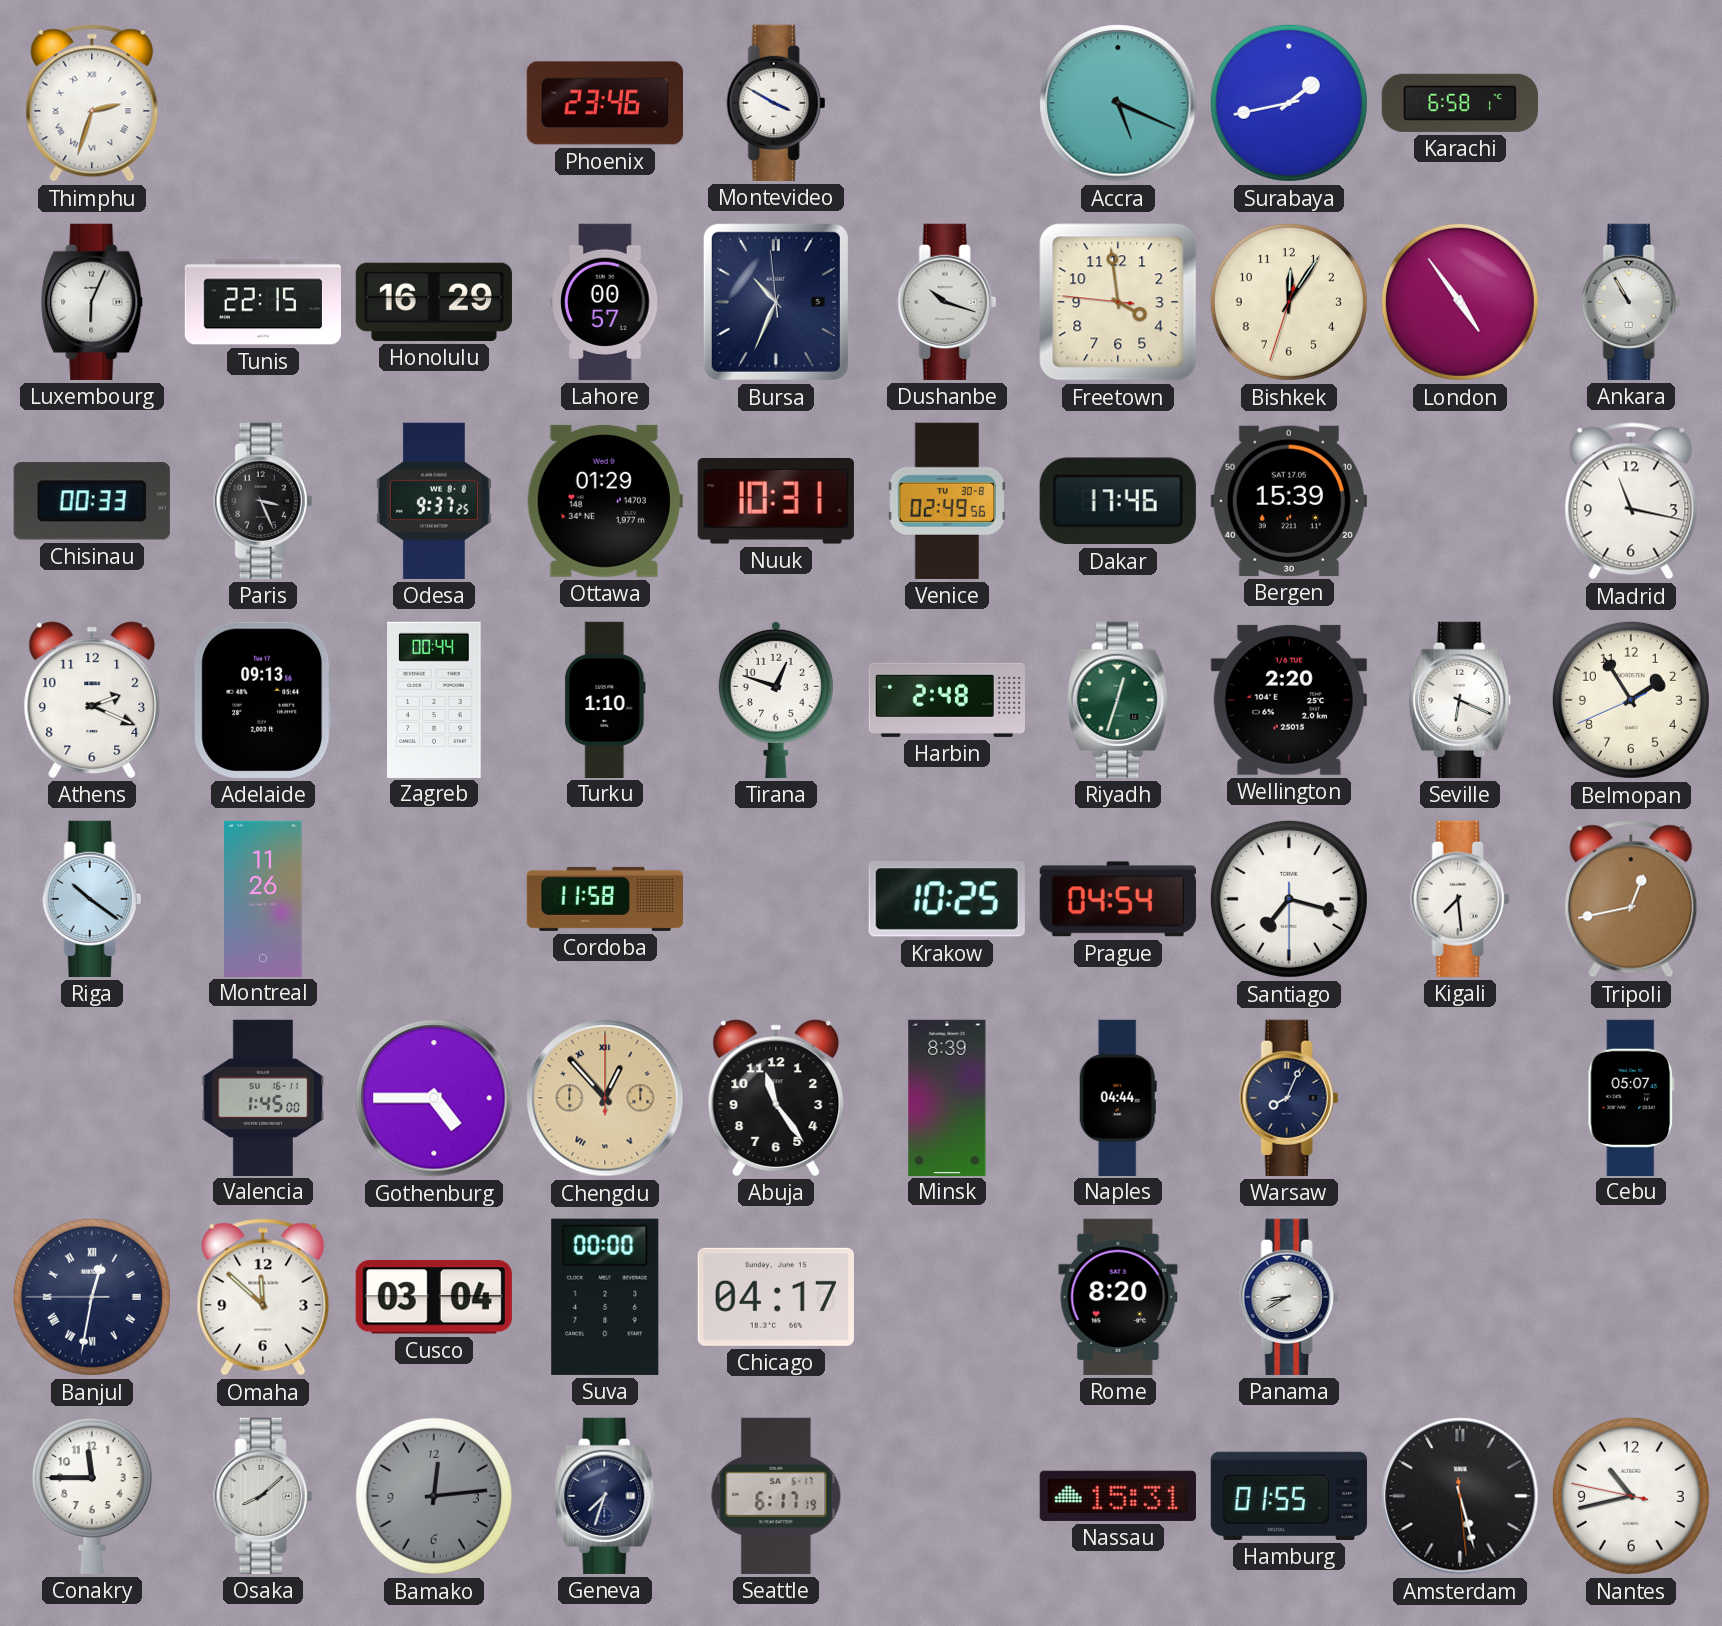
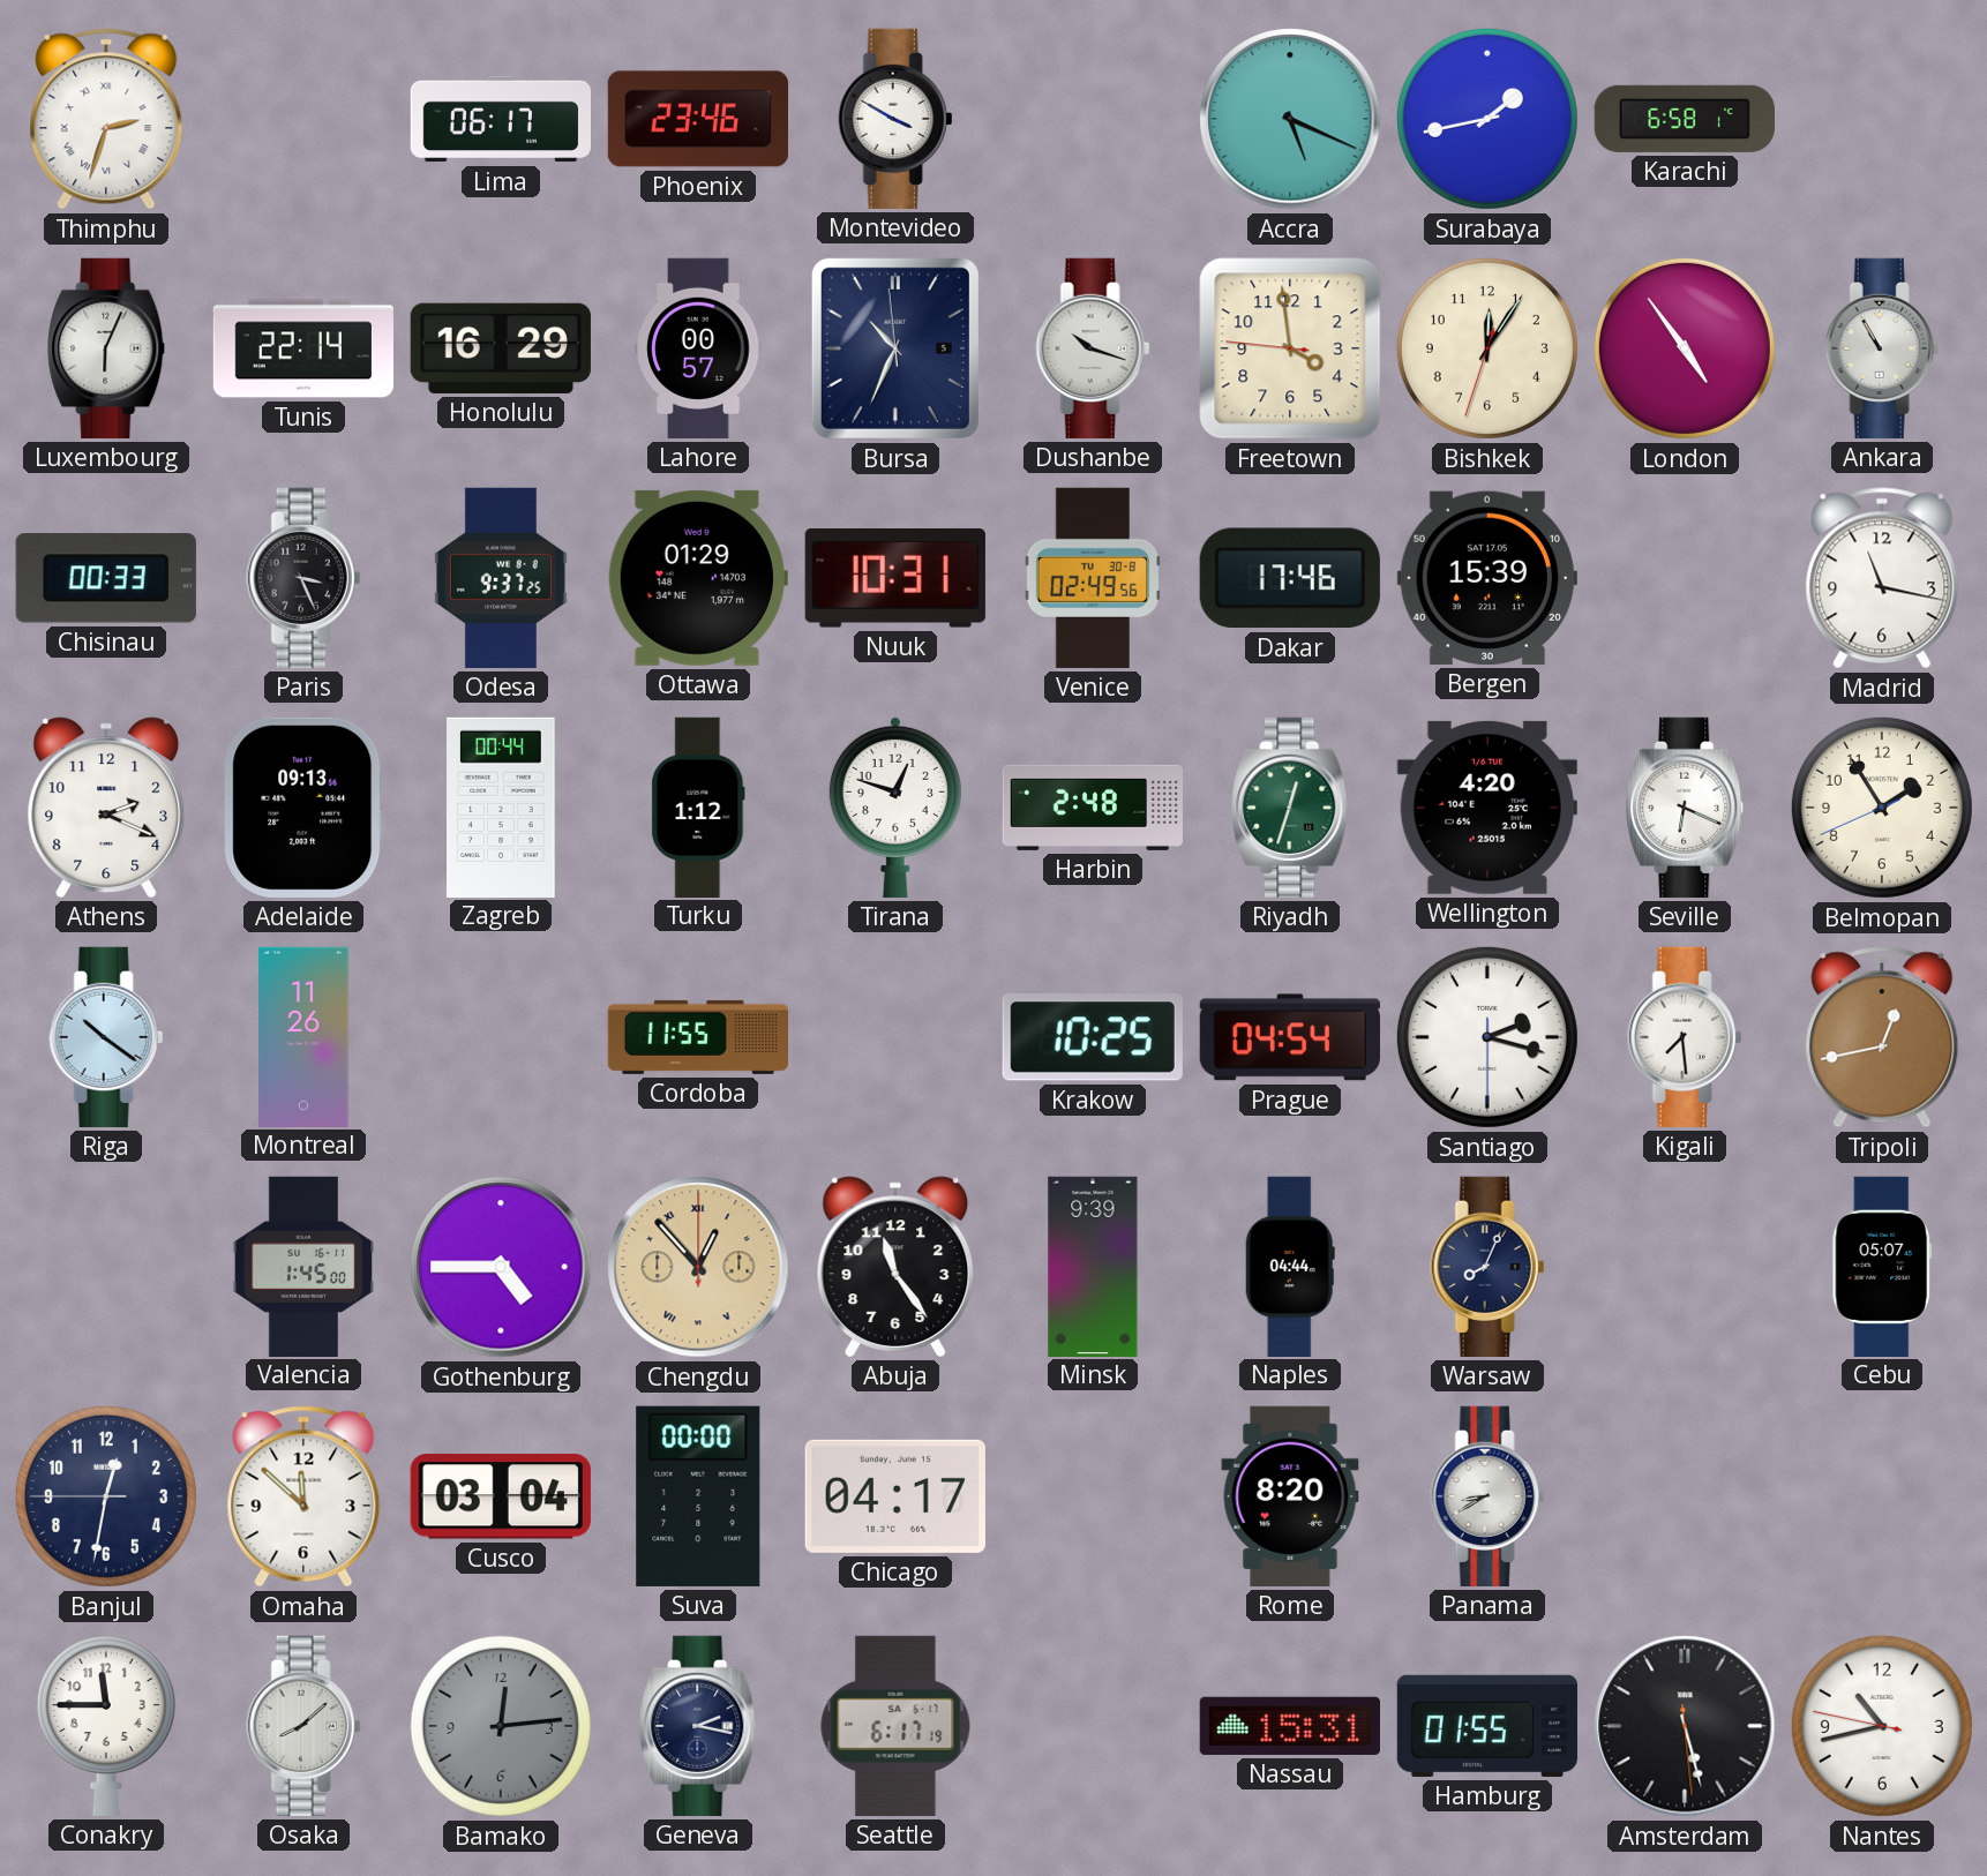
Lima: none -> 06:17 (500, 119)
Tunis: 22:15 -> 22:14 (302, 348)
Turku: 1:10 -> 1:12 (698, 806)
Wellington: 2:20 -> 4:20 (1487, 808)
Cordoba: 11:58 -> 11:55 (697, 1037)
Santiago: 7:17 -> 2:17 (1487, 1037)
Minsk: 8:39 -> 9:39 (1093, 1266)
Banjul numerals: Roman -> Arabic (106, 1496)
Geneva: 7:33 -> 2:17 (699, 1726)
